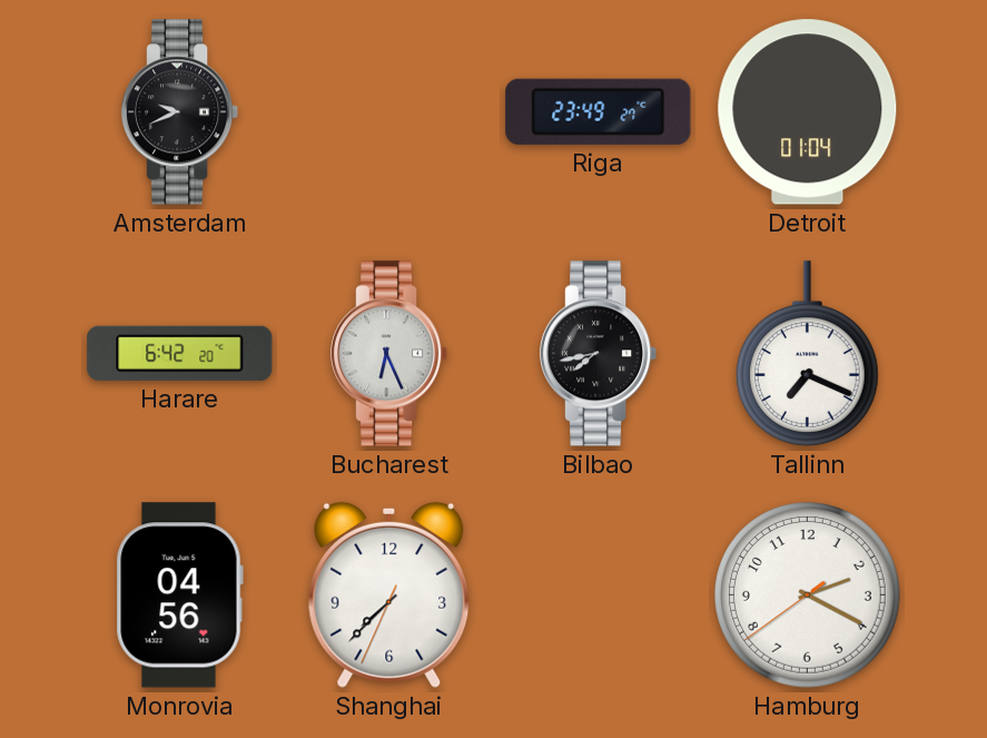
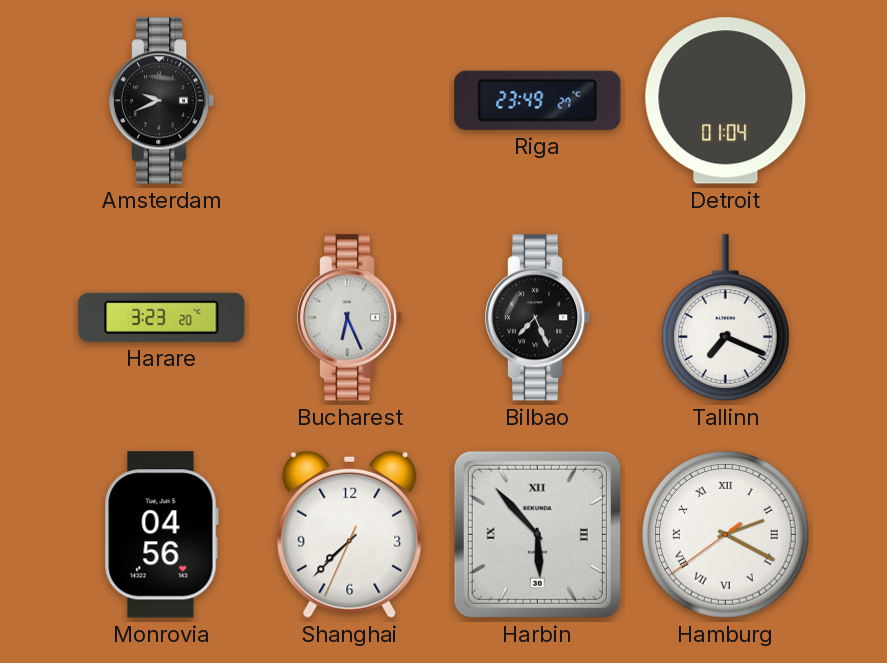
Harare: 6:42 -> 3:23 (162, 317)
Bilbao: 7:43 -> 7:26 (538, 318)
Harbin: none -> 5:53 (537, 534)
Hamburg numerals: Arabic -> Roman (726, 535)
